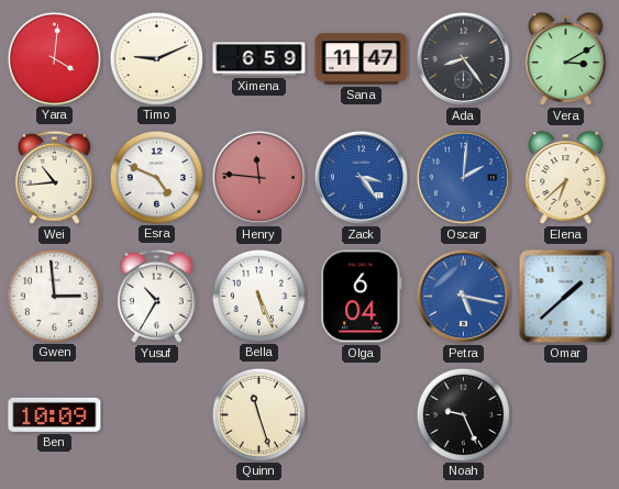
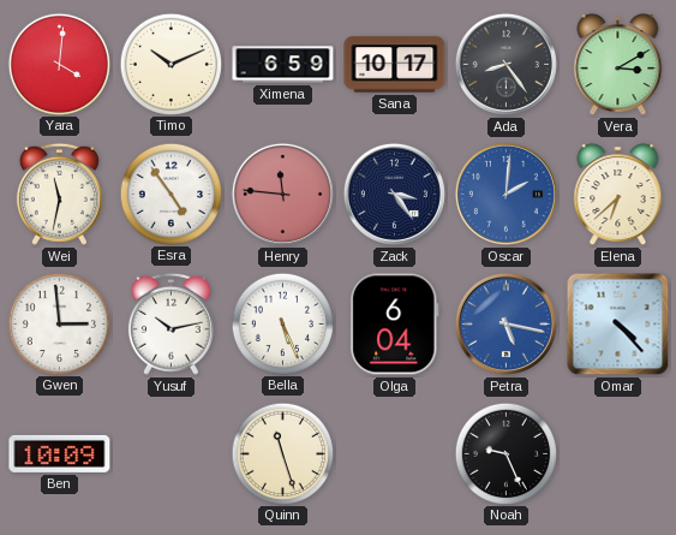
Timo: 9:11 -> 10:11 (171, 64)
Sana: 11:47 -> 10:17 (395, 65)
Wei: 10:44 -> 11:32 (59, 194)
Esra: 4:49 -> 4:54 (171, 194)
Zack dial: blue -> navy (394, 194)
Yusuf: 10:35 -> 10:13 (171, 323)
Omar: 1:38 -> 4:23 (618, 325)
